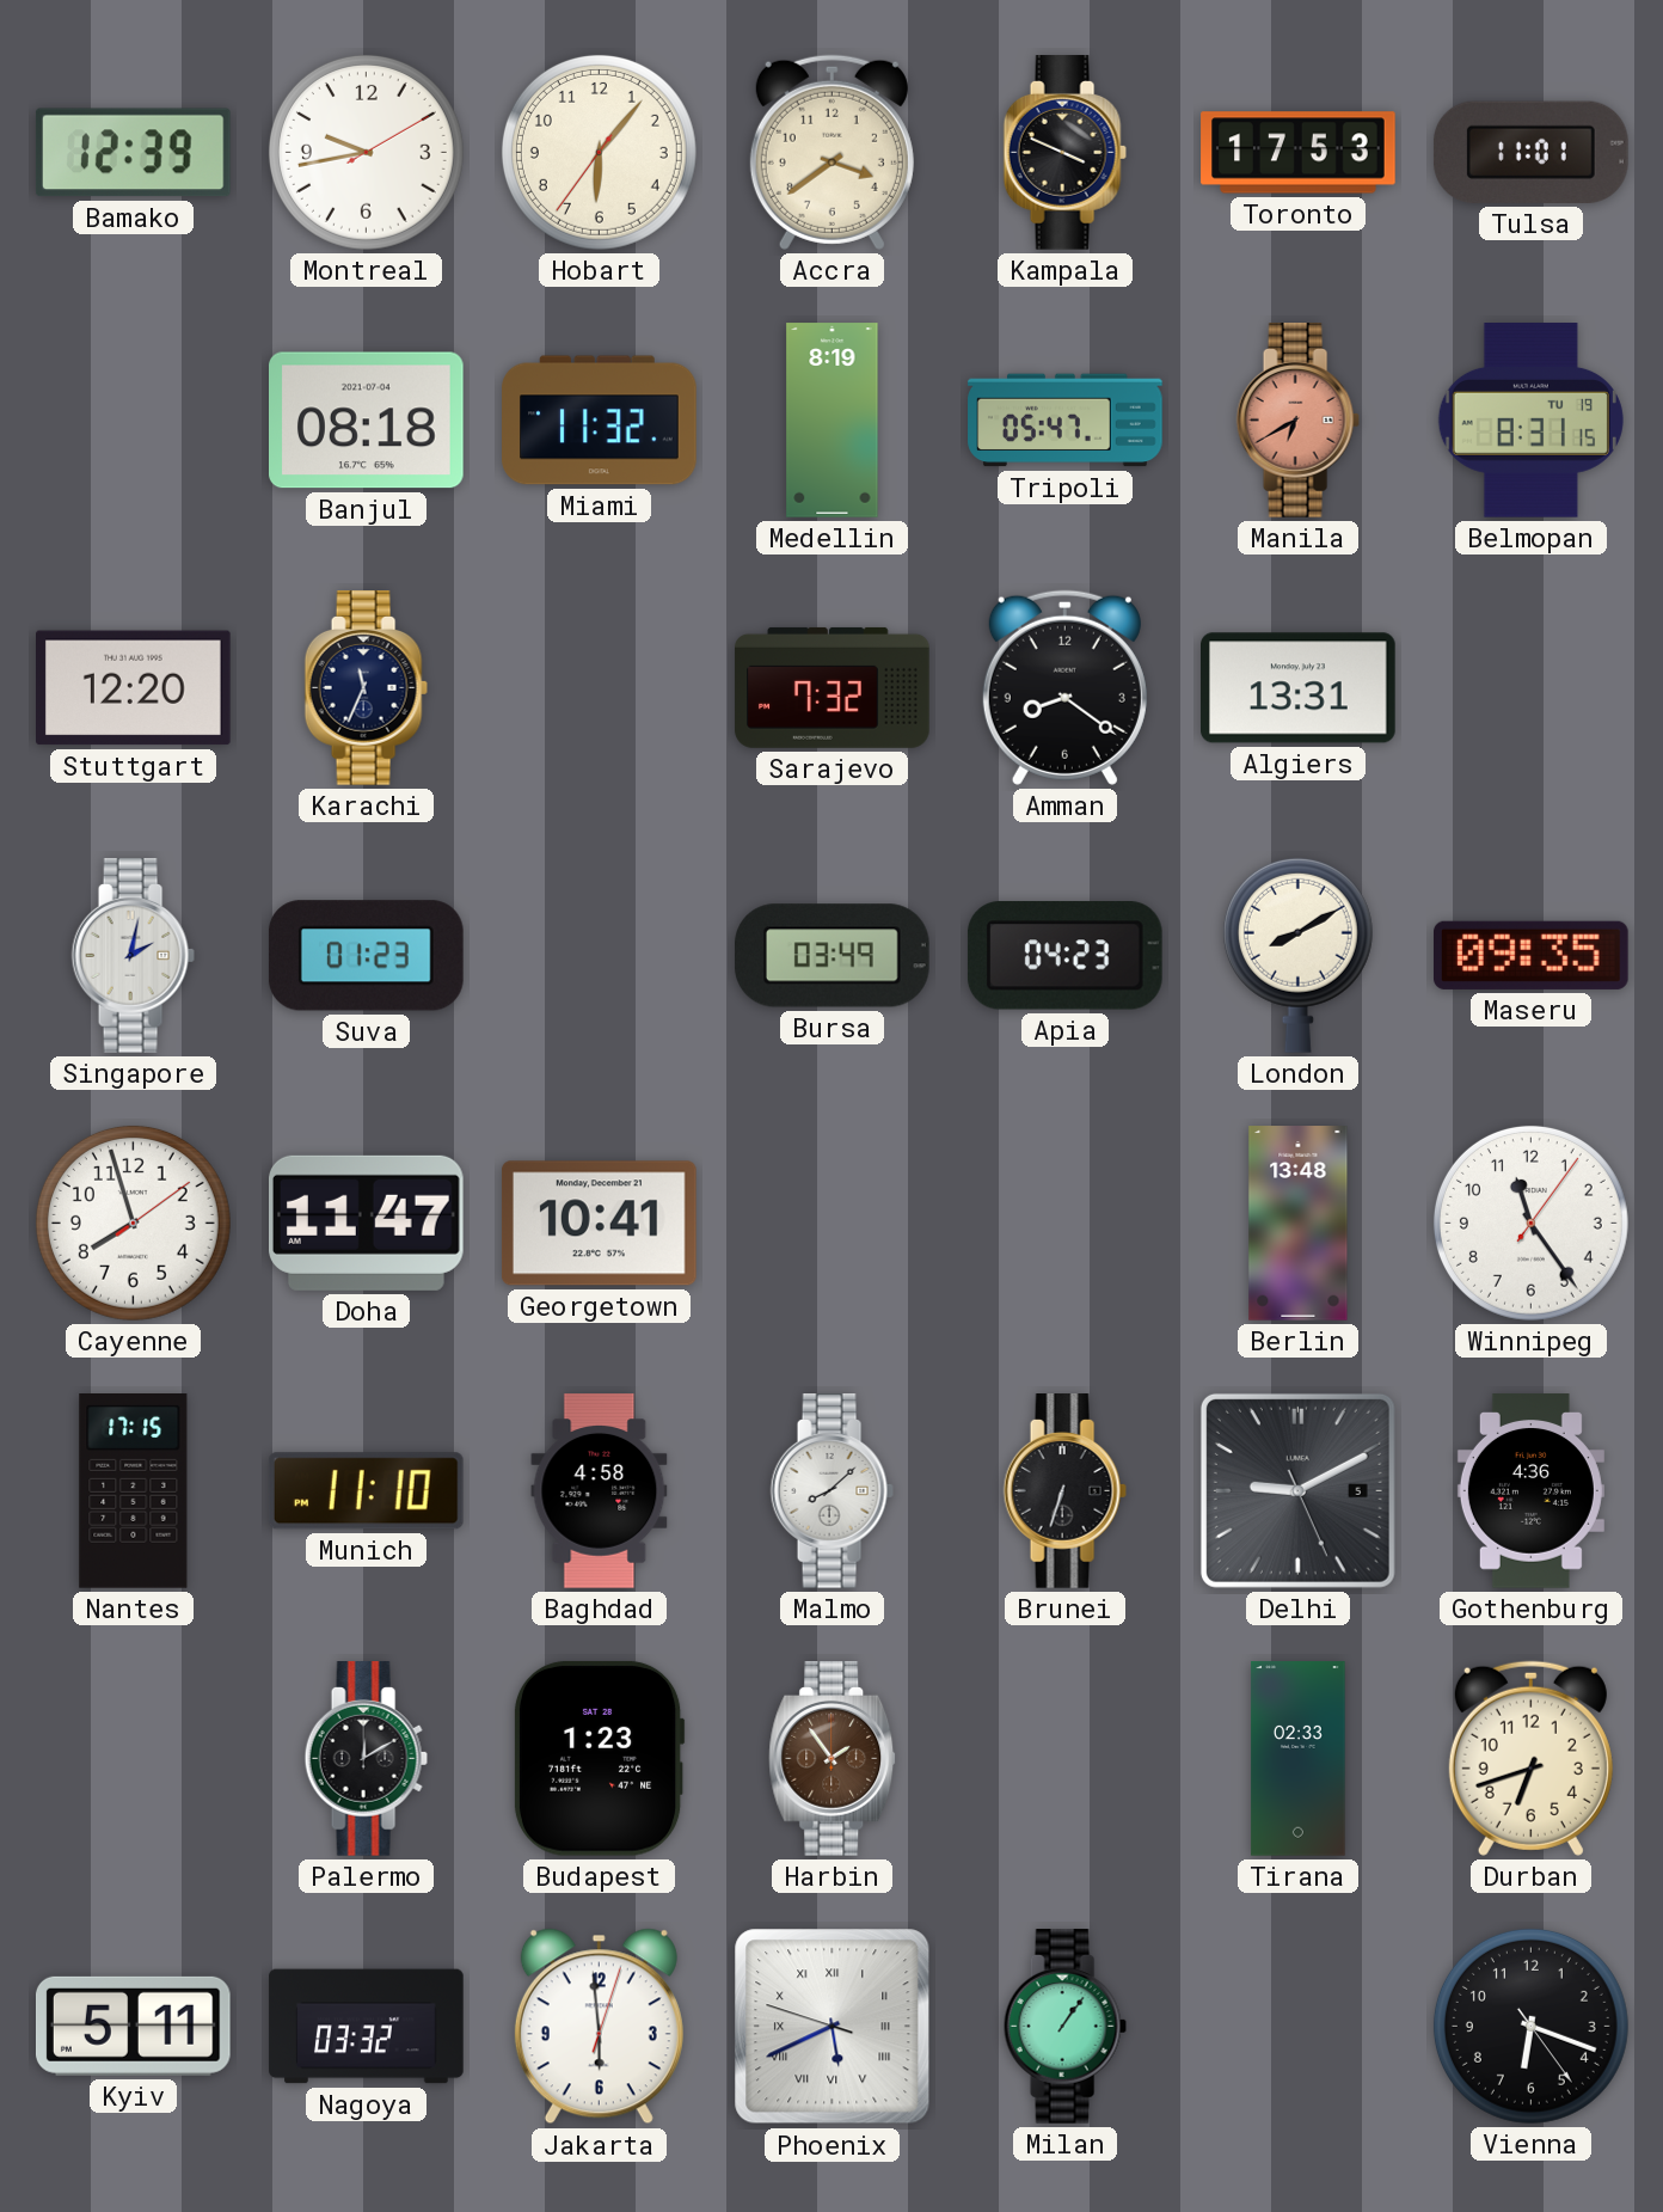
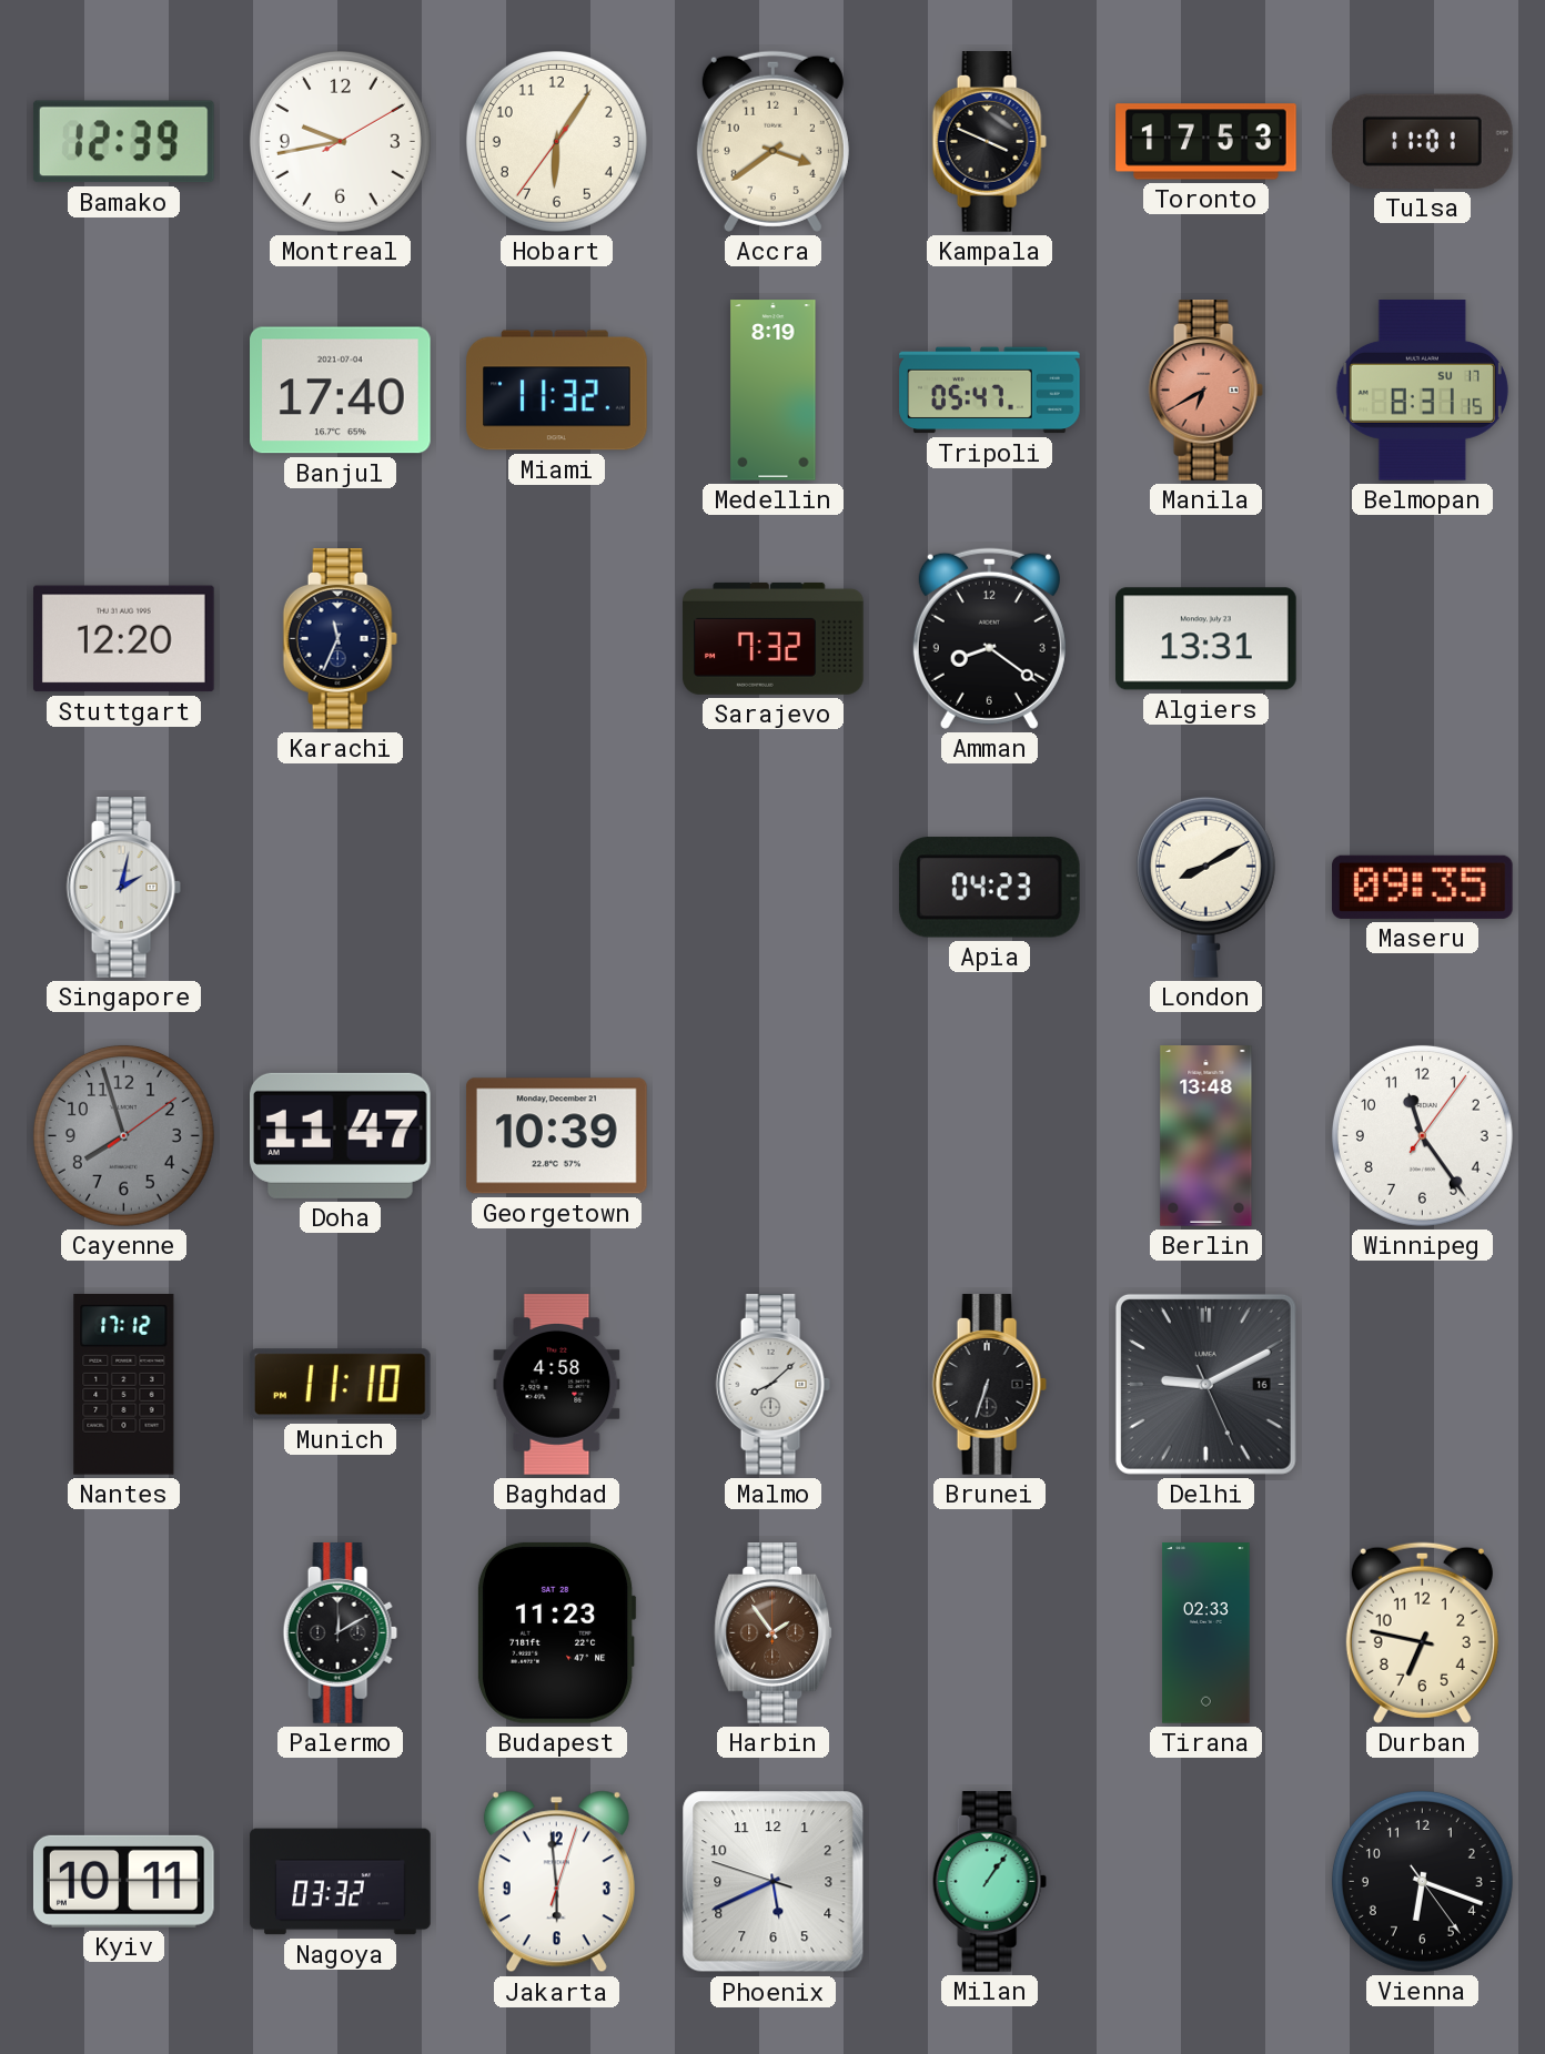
Hobart: 6:06 -> 6:05 (556, 141)
Banjul: 08:18 -> 17:40 (341, 391)
Belmopan date: TU 19 -> SU 17 (1422, 391)
Suva: 01:23 -> none (367, 956)
Bursa: 03:49 -> none (833, 956)
Cayenne dial: white -> grey (123, 1135)
Georgetown: 10:41 -> 10:39 (557, 1136)
Nantes: 17:15 -> 17:12 (124, 1385)
Delhi date: 5 -> 16 (1205, 1384)
Gothenburg: 4:36 -> none (1530, 1491)
Budapest: 1:23 -> 11:23 (556, 1632)
Durban: 6:42 -> 6:47 (1422, 1632)
Kyiv: 5:11 -> 10:11 (123, 1881)
Phoenix numerals: Roman -> Arabic (774, 1882)
